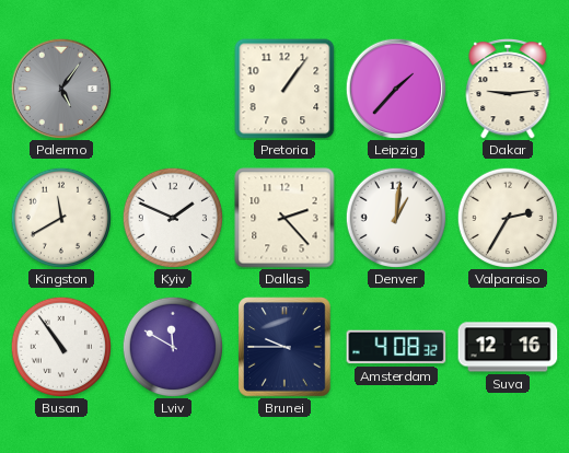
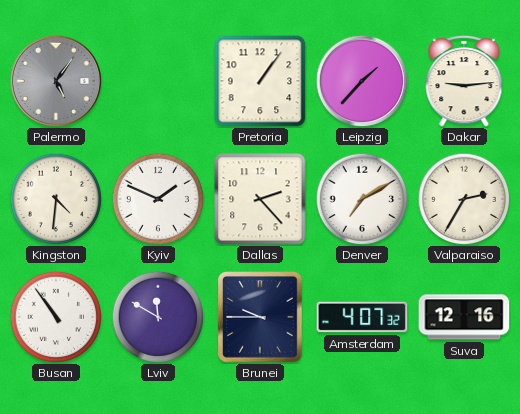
Kingston: 11:40 -> 4:31 (55, 198)
Denver: 1:01 -> 7:10 (361, 198)
Amsterdam: 4:08 -> 4:07 (362, 317)
